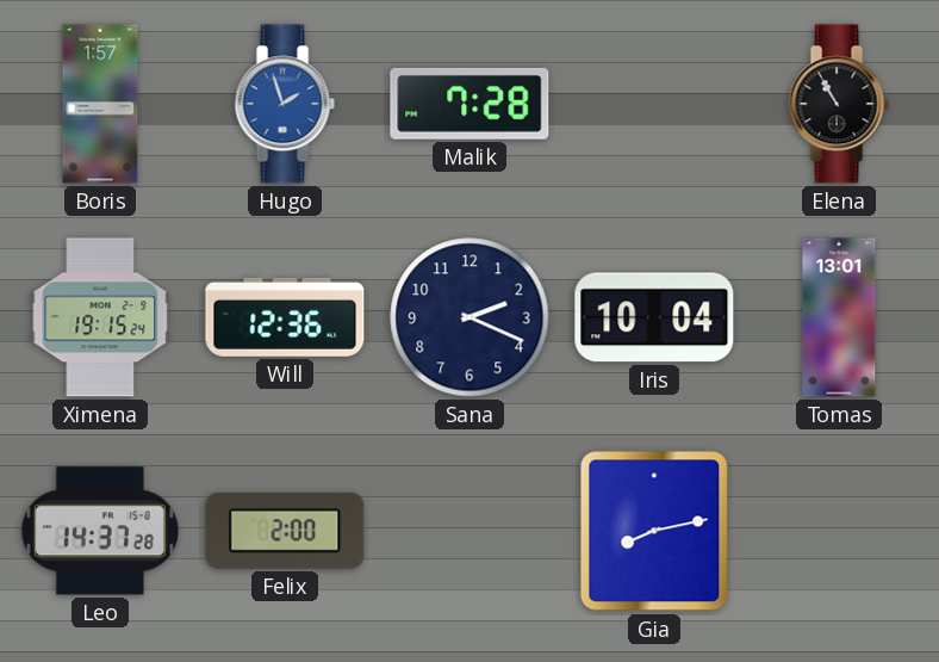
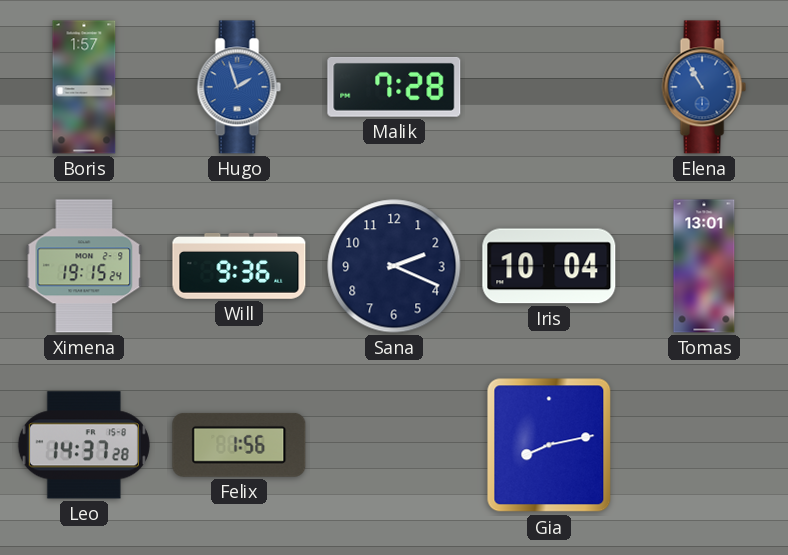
Elena dial: black -> blue (704, 87)
Will: 12:36 -> 9:36 (239, 267)
Felix: 2:00 -> 1:56 (239, 445)
